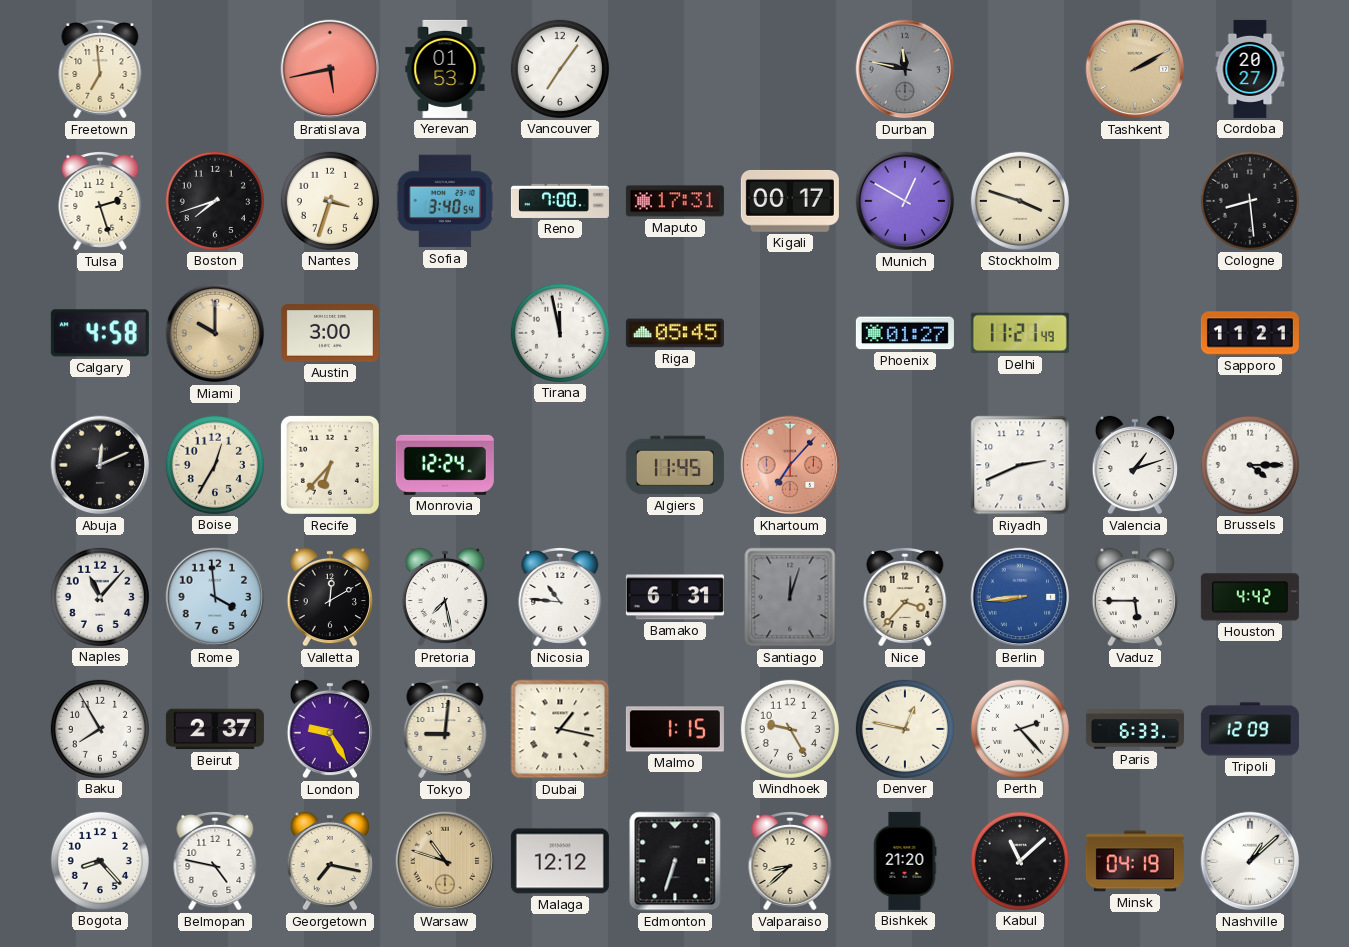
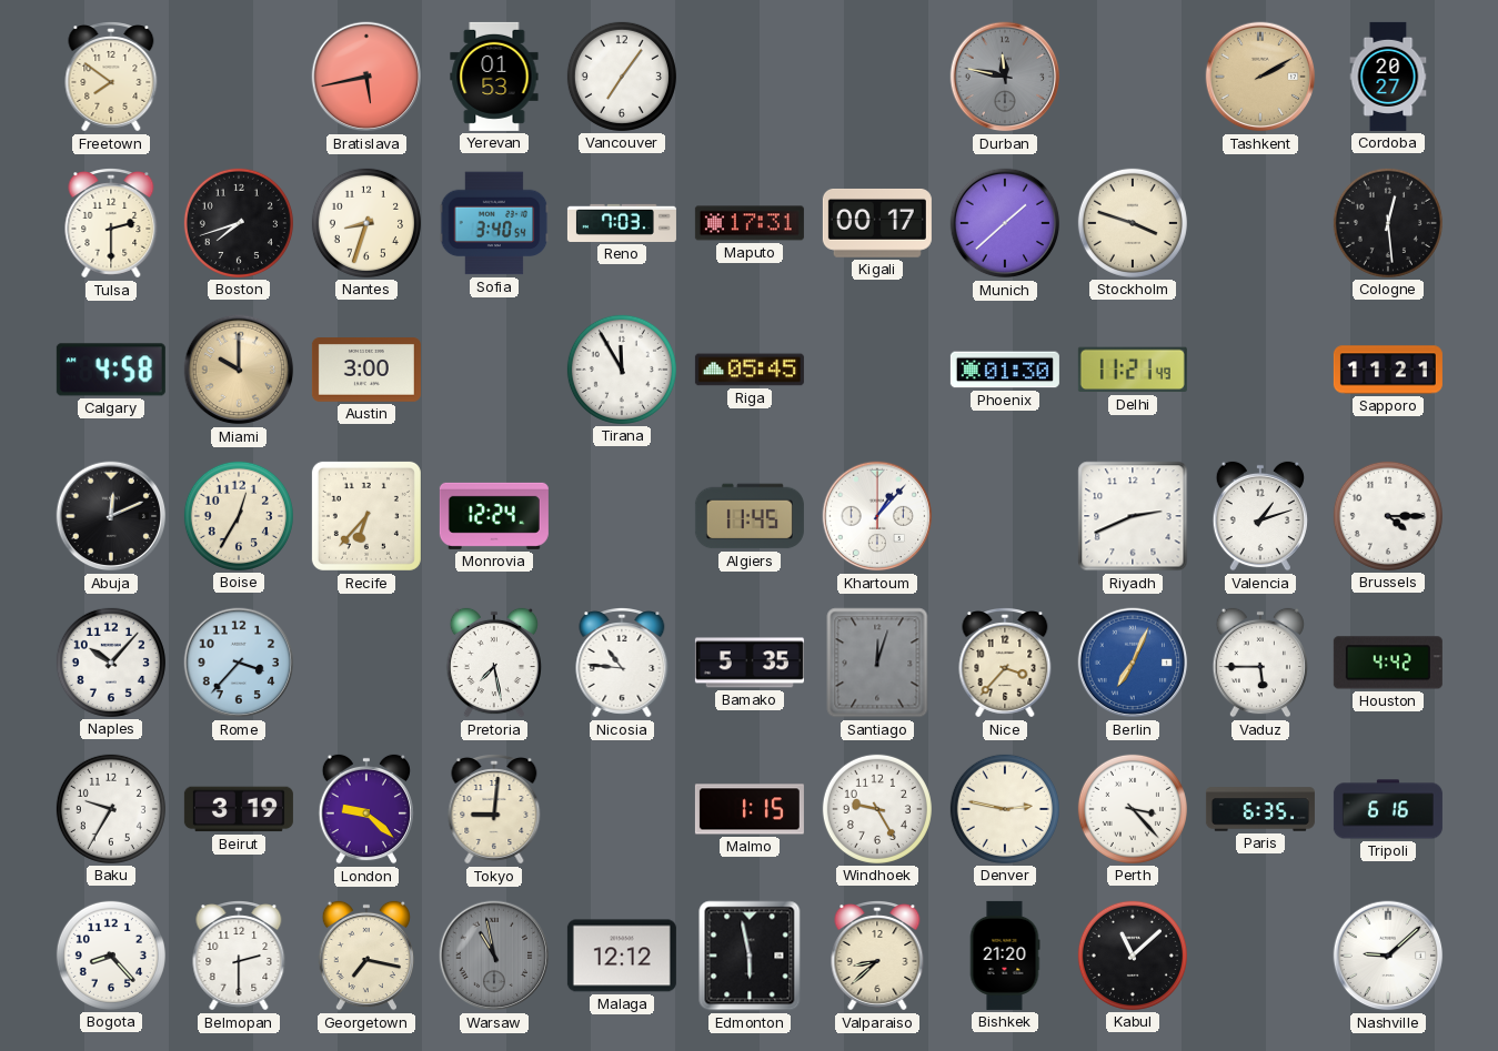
Freetown: 6:59 -> 7:51 (111, 78)
Tulsa: 2:27 -> 2:30 (111, 224)
Nantes: 3:33 -> 8:33 (366, 223)
Reno: 7:00 -> 7:03 (622, 223)
Munich: 12:50 -> 1:38 (1005, 223)
Cologne: 8:29 -> 12:29 (1388, 223)
Tirana: 11:58 -> 11:55 (622, 370)
Phoenix: 01:27 -> 01:30 (1005, 370)
Khartoum: 7:07 -> 1:07 (877, 516)
Khartoum dial: salmon -> white (877, 516)
Naples: 11:07 -> 10:07 (111, 663)
Rome: 3:59 -> 3:37 (239, 663)
Valletta: 12:10 -> none (329, 597)
Bamako: 6:31 -> 5:35 (750, 663)
Berlin: 8:44 -> 7:04 (1133, 663)
Baku: 7:55 -> 9:35 (111, 809)
Beirut: 2:37 -> 3:19 (239, 809)
London: 9:25 -> 9:22 (365, 809)
Dubai: 1:17 -> none (560, 729)
Denver: 12:47 -> 2:47 (1005, 809)
Perth: 2:23 -> 3:23 (1133, 809)
Paris: 6:33 -> 6:35 (1260, 809)
Tripoli: 12:09 -> 6:16 (1388, 809)
Belmopan: 4:47 -> 2:30 (239, 957)
Warsaw: 10:48 -> 10:58 (494, 956)
Warsaw dial: champagne -> grey (494, 956)
Edmonton: 6:33 -> 5:58 (750, 956)
Minsk: 04:19 -> none (1135, 861)
Nashville: 1:08 -> 9:08 (1388, 956)
